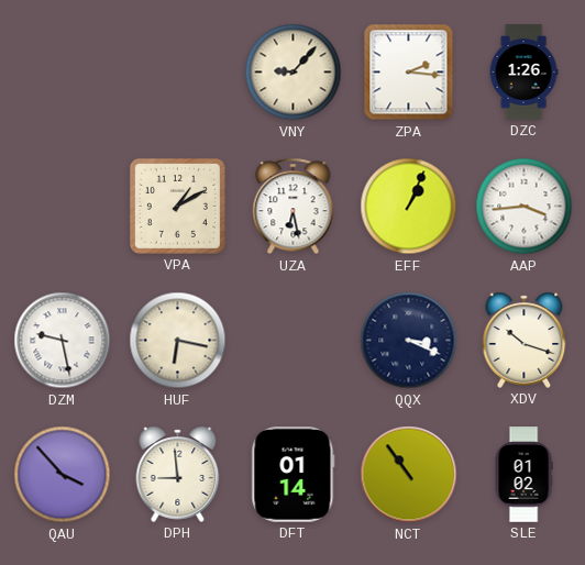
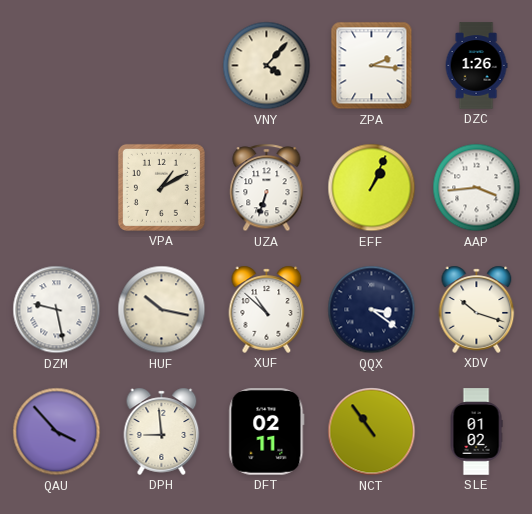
VNY: 9:07 -> 4:07 (267, 66)
UZA: 6:28 -> 6:33 (267, 188)
HUF: 6:17 -> 10:17 (162, 310)
XUF: none -> 10:52 (267, 309)
QQX: 3:19 -> 3:21 (372, 310)
DFT: 01:14 -> 02:11 (267, 432)
